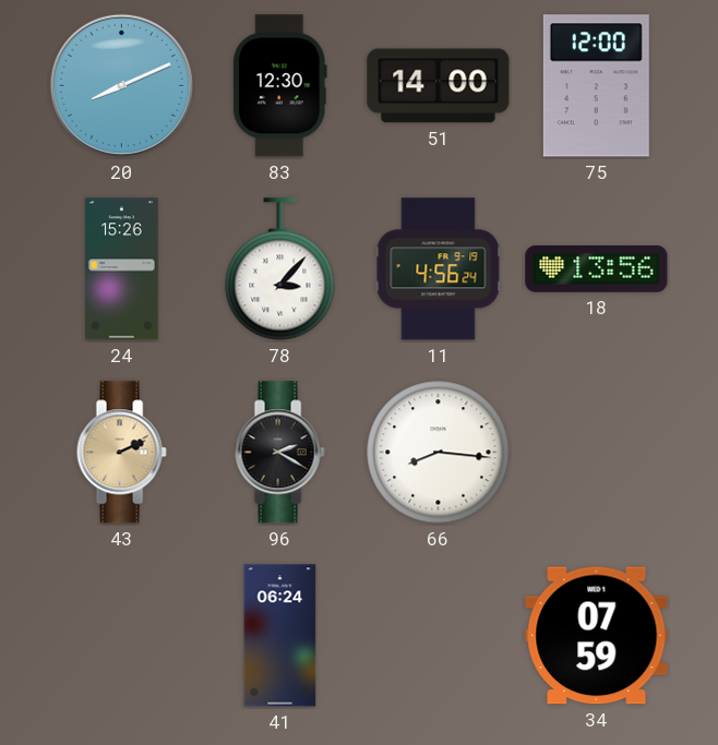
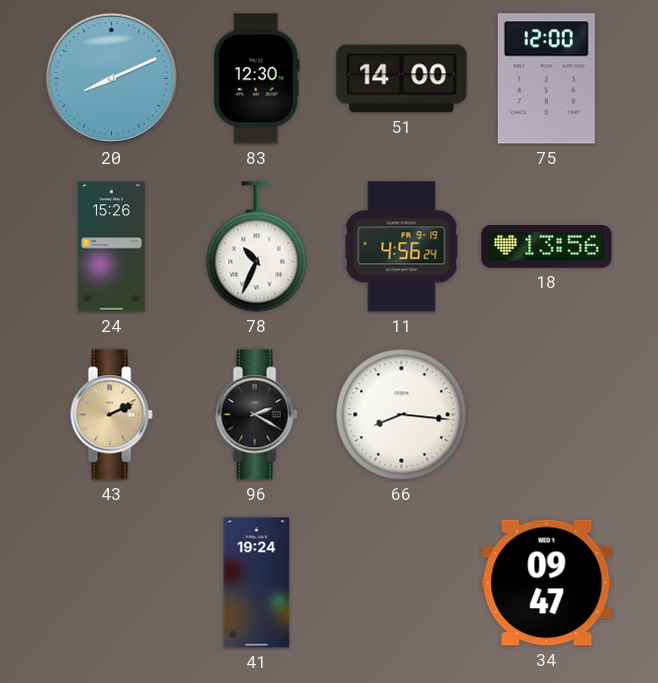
78: 3:07 -> 10:34 (257, 247)
41: 06:24 -> 19:24 (257, 583)
34: 07:59 -> 09:47 (547, 583)
